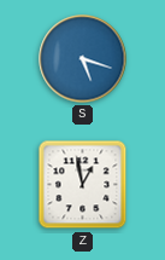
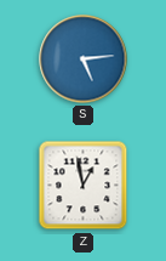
S: 5:18 -> 5:14 (84, 59)
